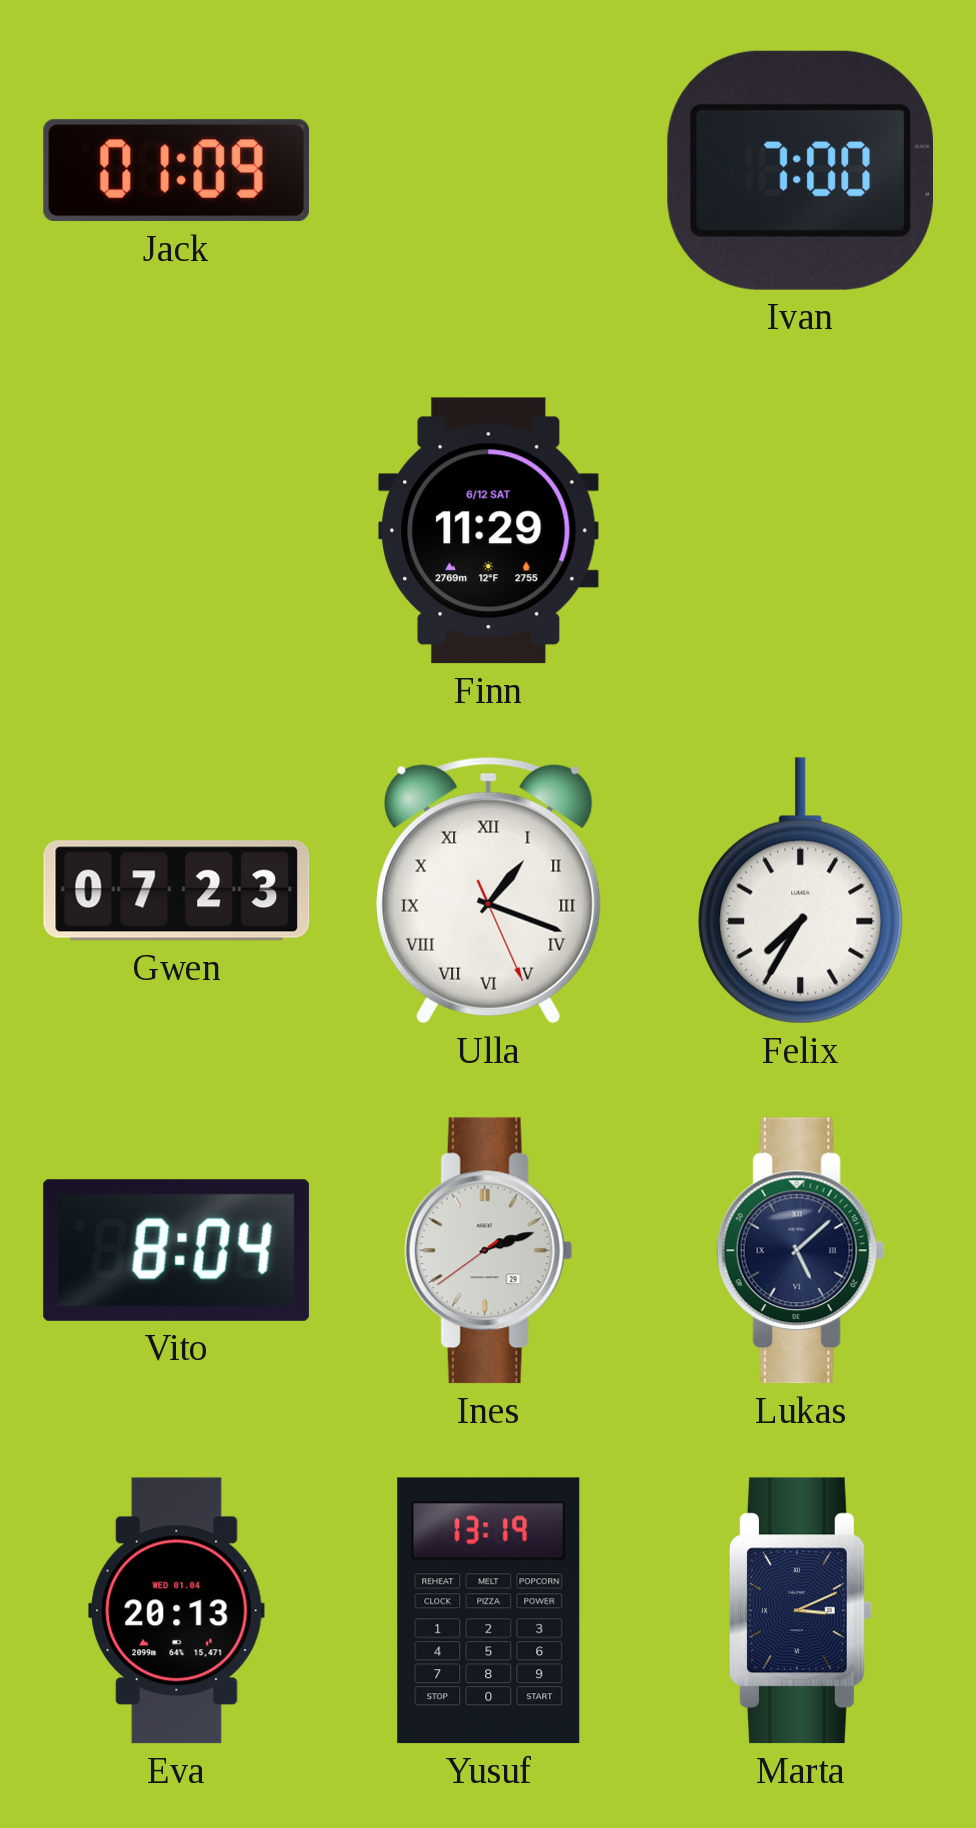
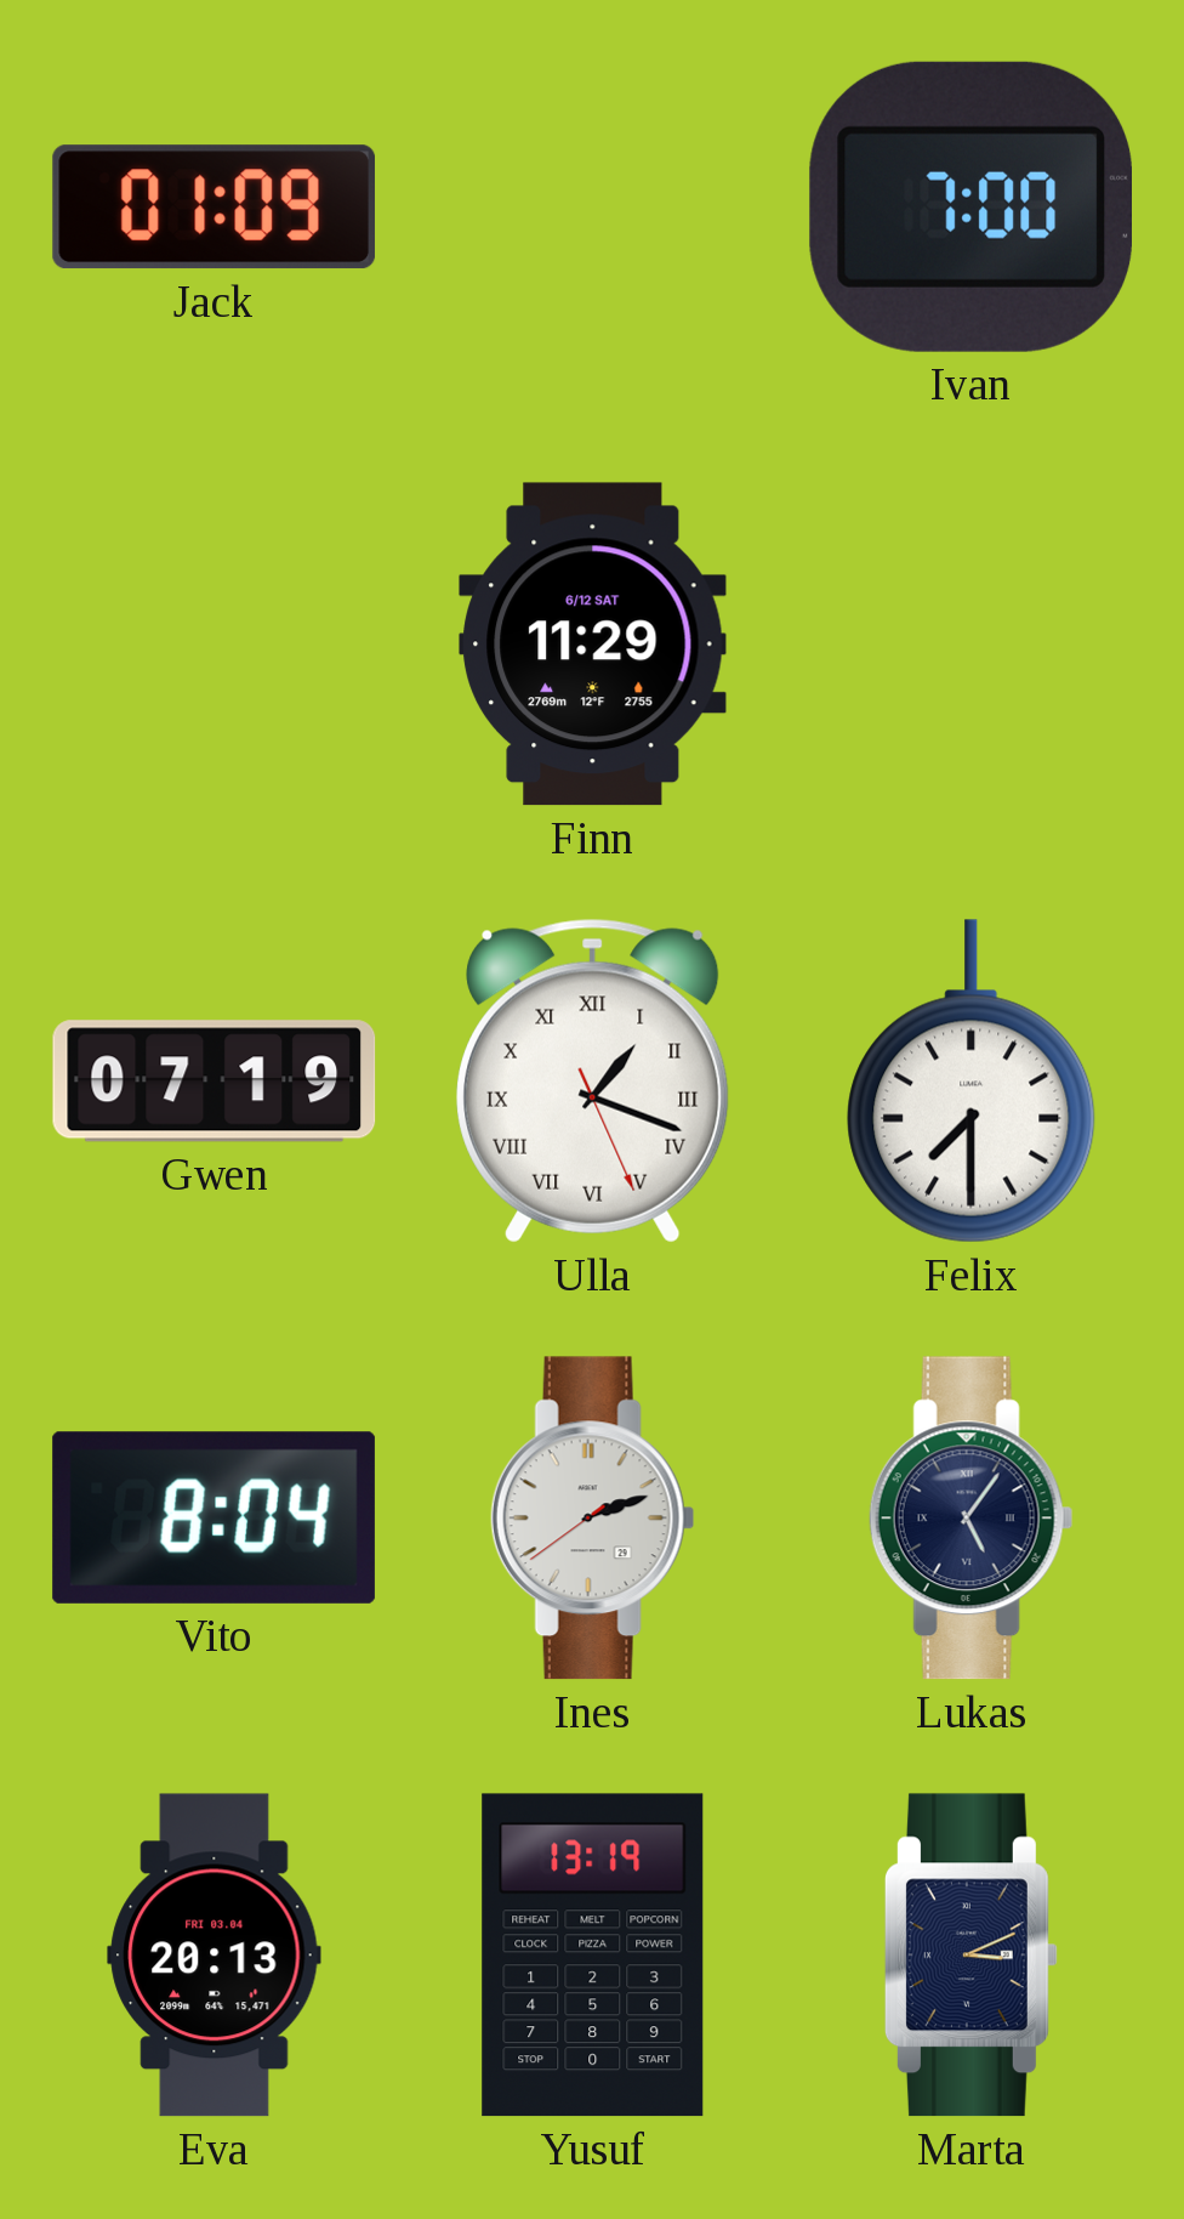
Gwen: 07:23 -> 07:19 (215, 1082)
Felix: 7:35 -> 7:30 (972, 1082)
Lukas: 5:08 -> 5:06 (970, 1519)
Eva date: WED 01.04 -> FRI 03.04 (215, 1956)
